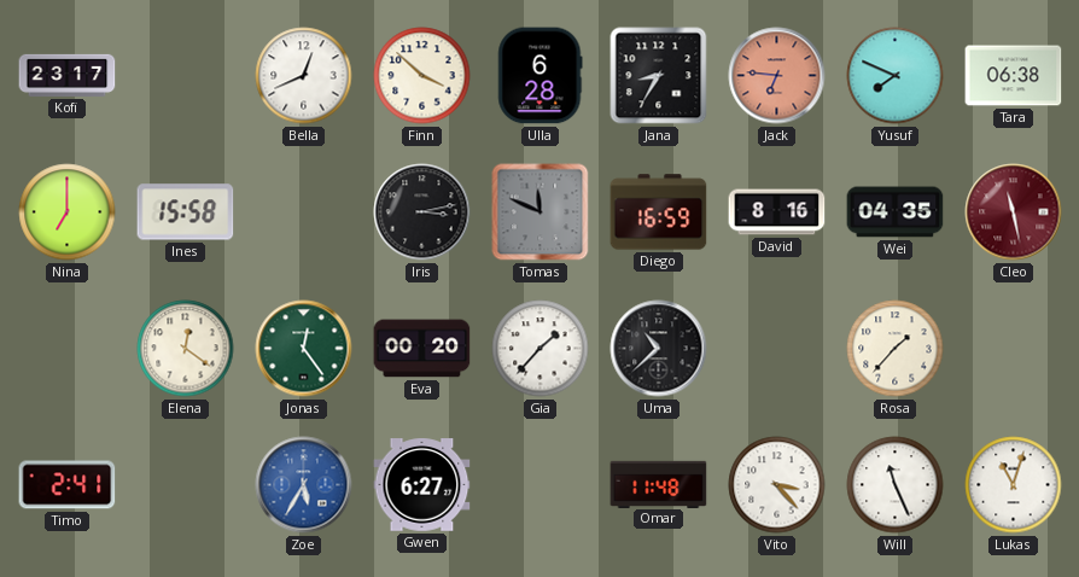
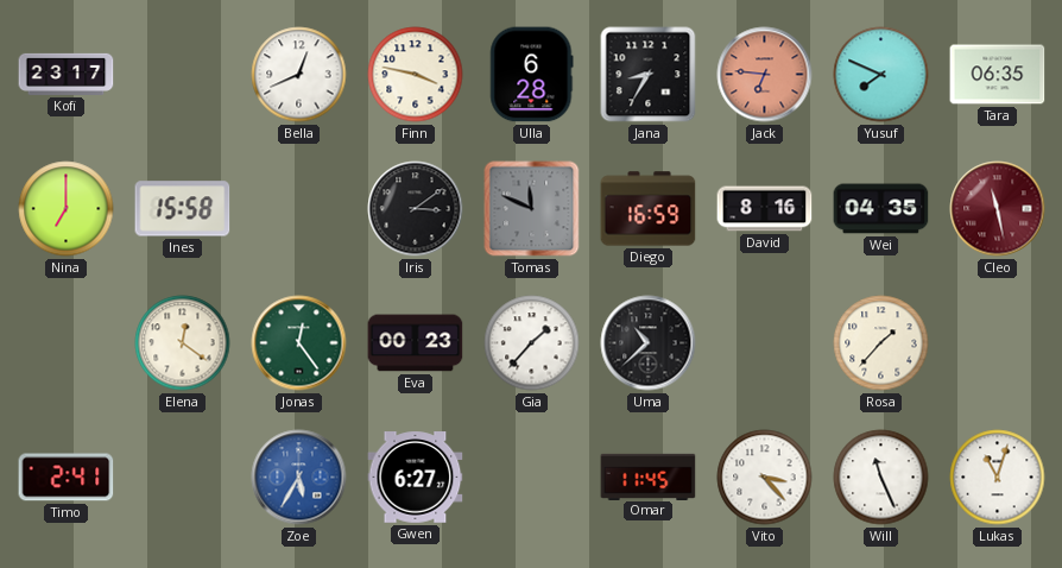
Finn: 3:52 -> 3:47 (416, 75)
Tara: 06:38 -> 06:35 (998, 75)
Iris: 3:13 -> 3:09 (416, 209)
Eva: 00:20 -> 00:23 (416, 343)
Omar: 11:48 -> 11:45 (649, 477)
